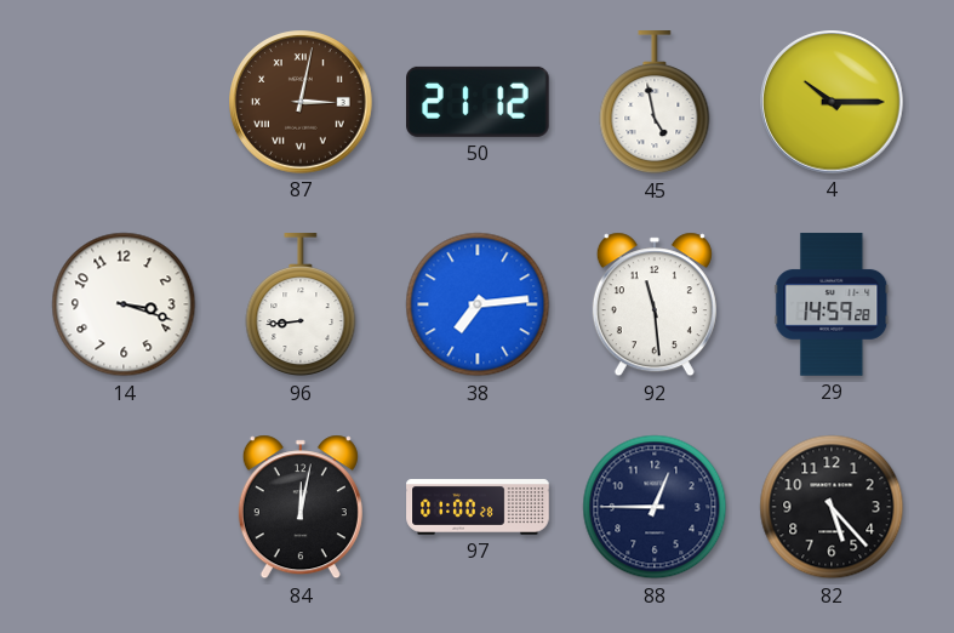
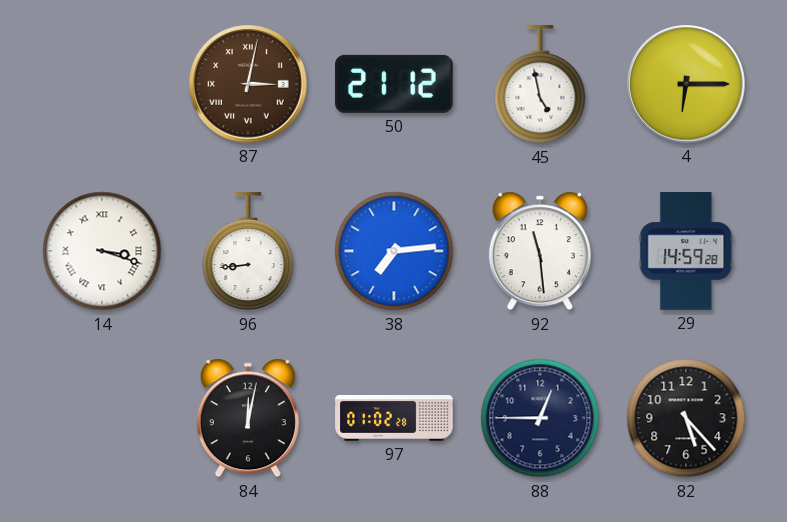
4: 10:15 -> 6:15 (686, 84)
14 numerals: Arabic -> Roman (102, 251)
97: 01:00 -> 01:02 (394, 419)
